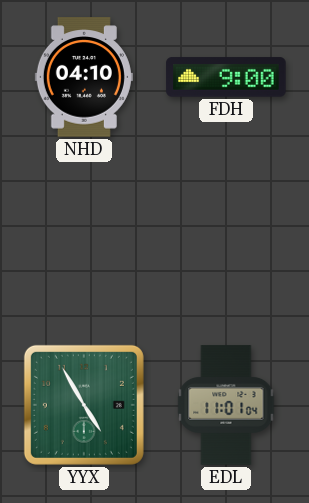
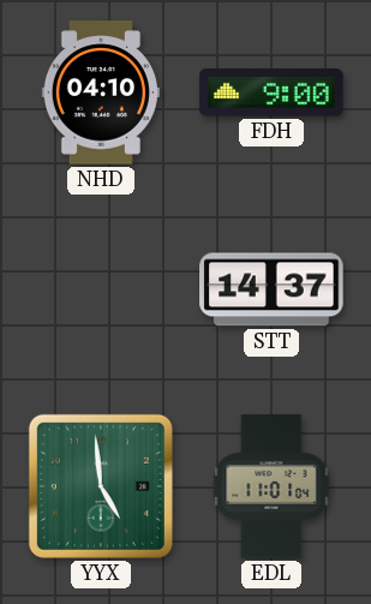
STT: none -> 14:37 (271, 289)
YYX: 4:55 -> 4:59 (101, 486)
